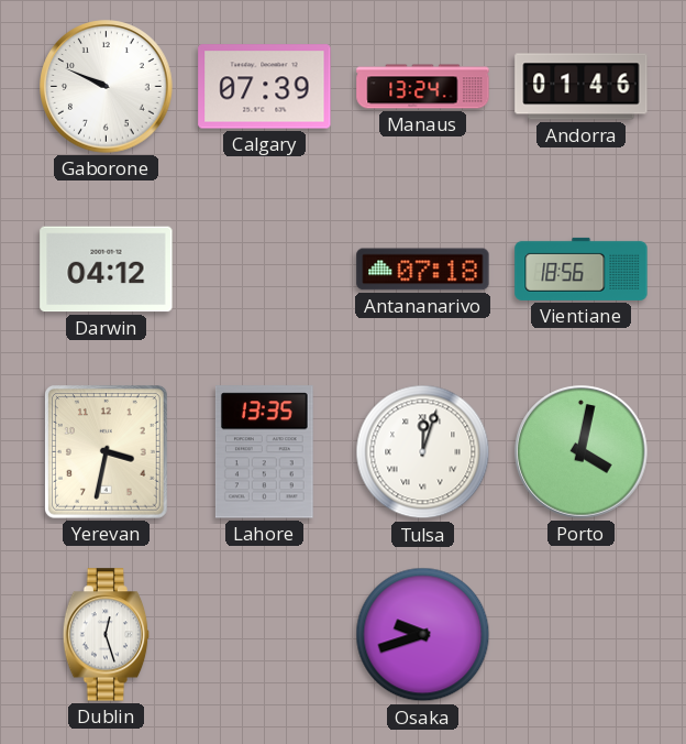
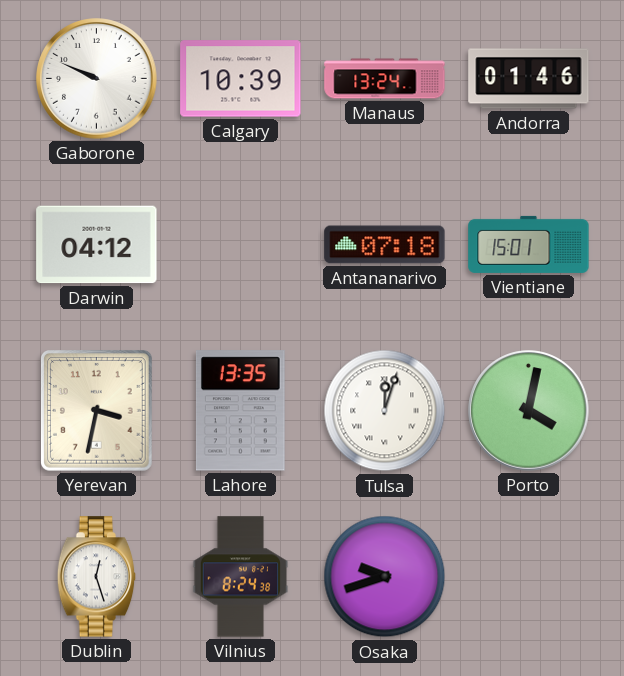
Calgary: 07:39 -> 10:39 (241, 79)
Vientiane: 18:56 -> 15:01 (529, 244)
Vilnius: none -> 8:24 (241, 577)
